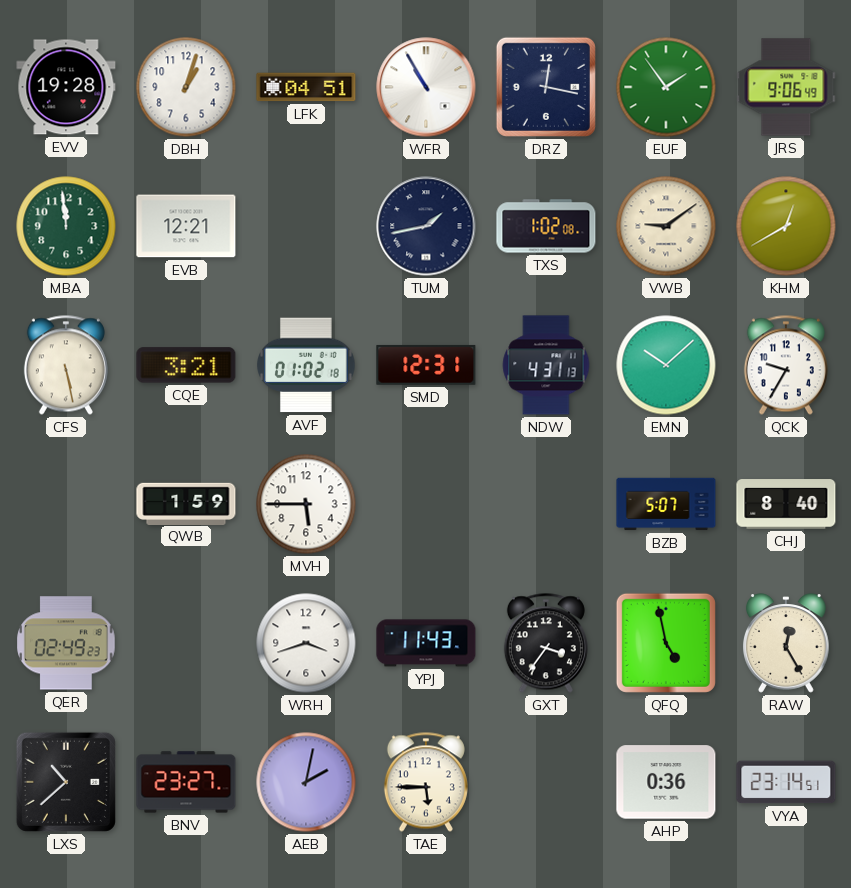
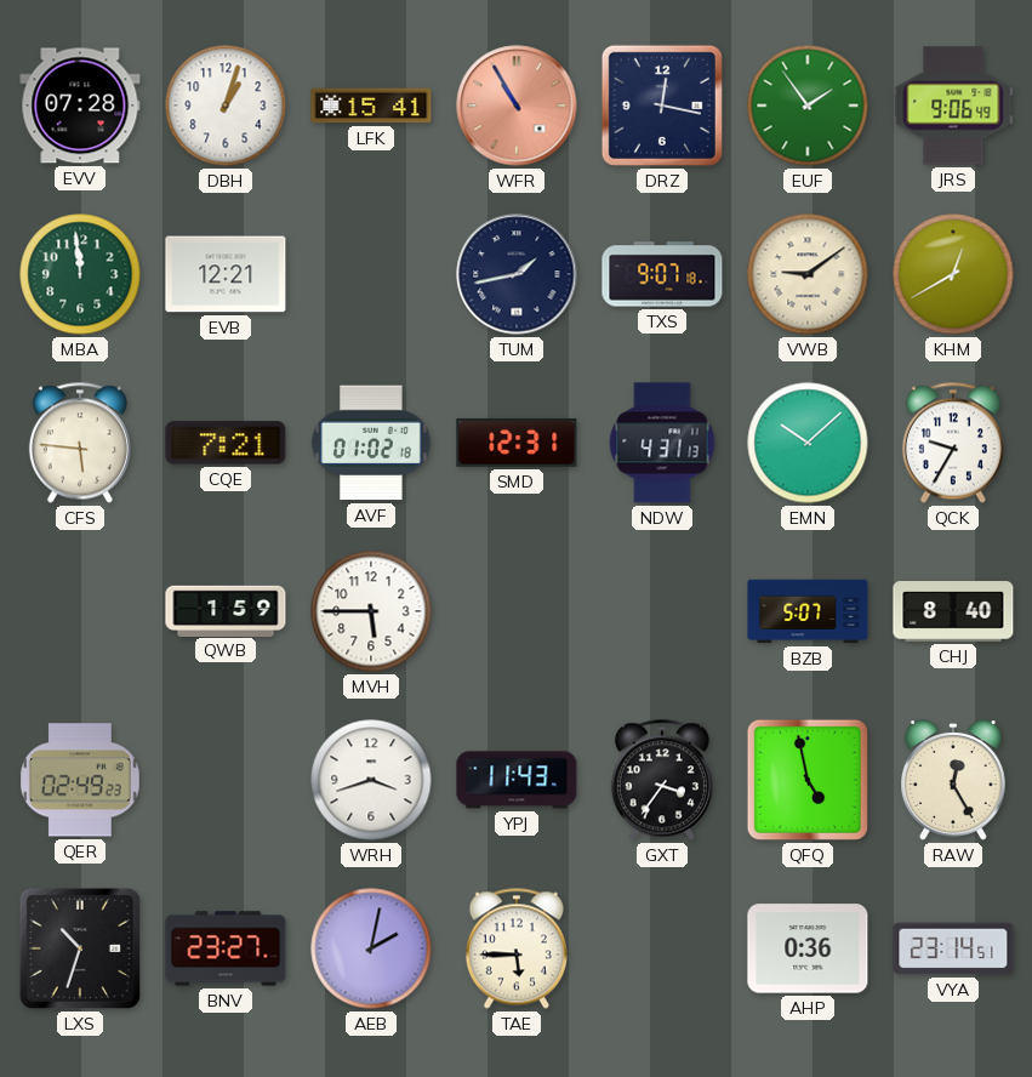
EVV: 19:28 -> 07:28 (80, 106)
LFK: 04:51 -> 15:41 (371, 106)
WFR dial: white -> salmon (517, 106)
TXS: 1:02 -> 9:07 (662, 274)
CFS: 5:28 -> 5:46 (80, 443)
CQE: 3:21 -> 7:21 (226, 443)
LXS: 10:38 -> 10:33 (80, 948)
